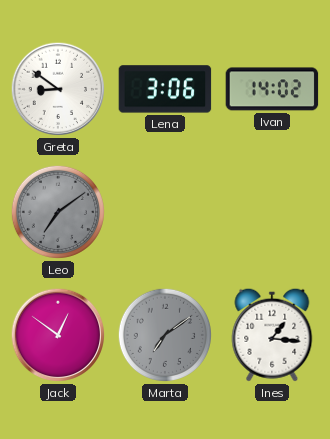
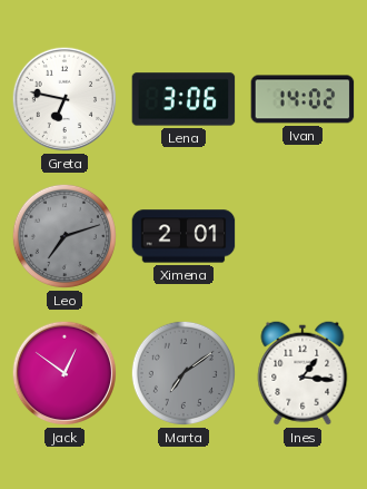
Greta: 8:51 -> 6:47 (65, 99)
Leo: 7:09 -> 7:12 (65, 236)
Ximena: none -> 2:01 (183, 236)
